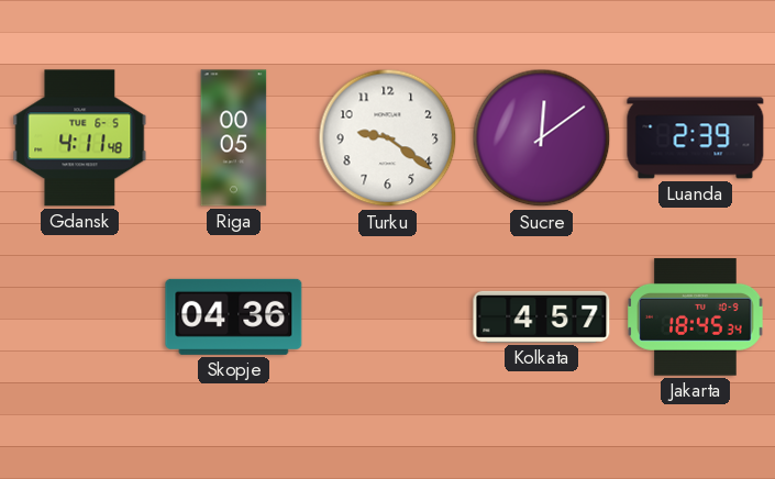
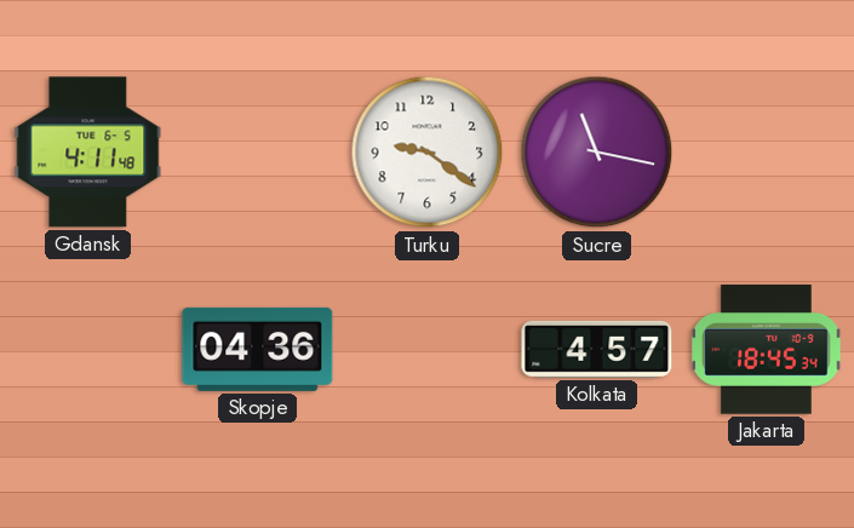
Riga: 00:05 -> none (234, 138)
Sucre: 12:09 -> 11:17 (597, 153)
Luanda: 2:39 -> none (696, 138)
